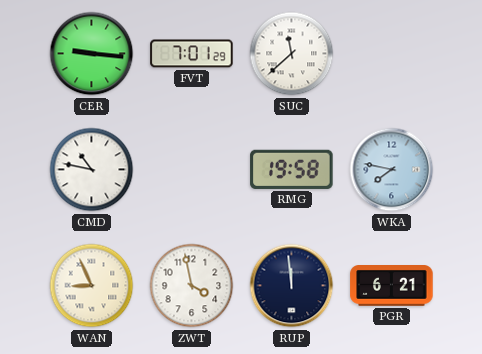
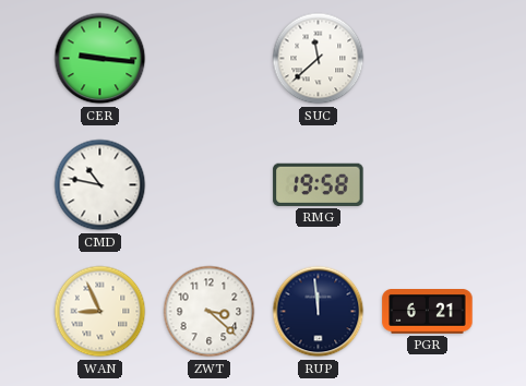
FVT: 7:01 -> none (192, 54)
WKA: 7:47 -> none (392, 170)
ZWT: 3:58 -> 3:22 (210, 312)
